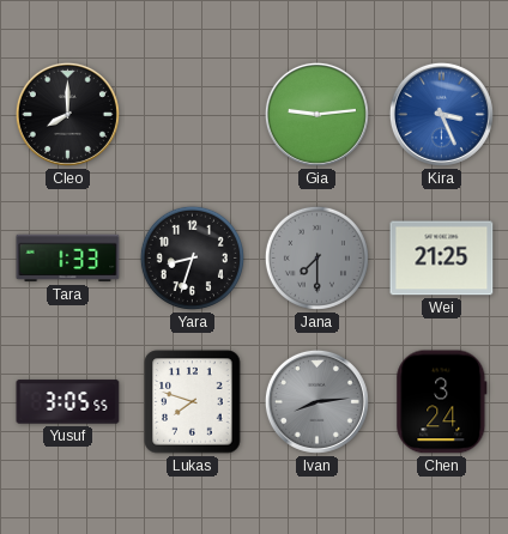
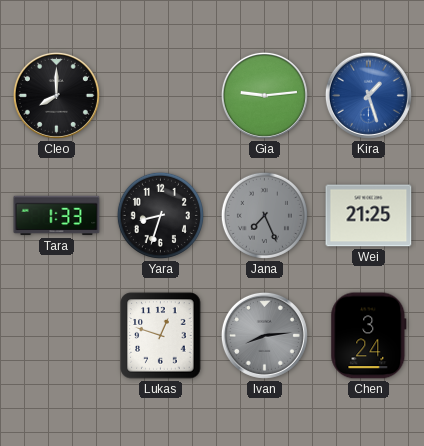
Kira: 3:26 -> 1:27 (368, 95)
Jana: 7:30 -> 7:26 (264, 215)
Yusuf: 3:05 -> none (68, 402)
Lukas: 7:48 -> 12:48 (161, 336)
